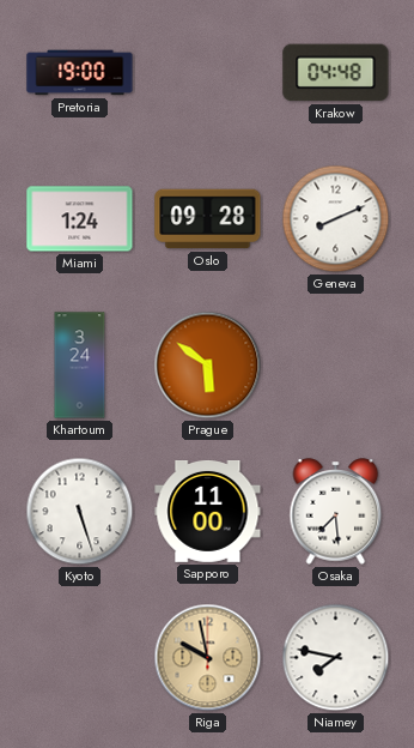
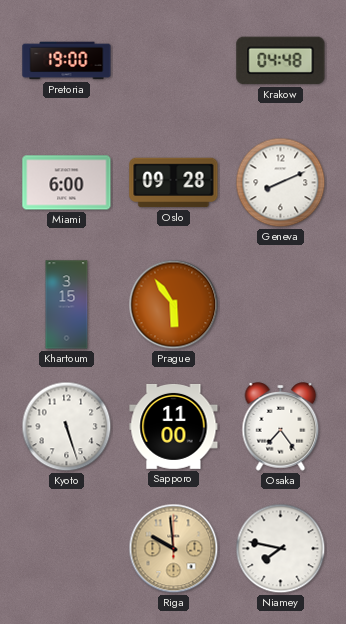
Miami: 1:24 -> 6:00 (67, 183)
Khartoum: 3:24 -> 3:15 (67, 305)
Prague: 5:51 -> 5:54 (174, 305)
Osaka: 7:29 -> 7:24 (281, 427)
Riga: 9:58 -> 9:59 (174, 549)
